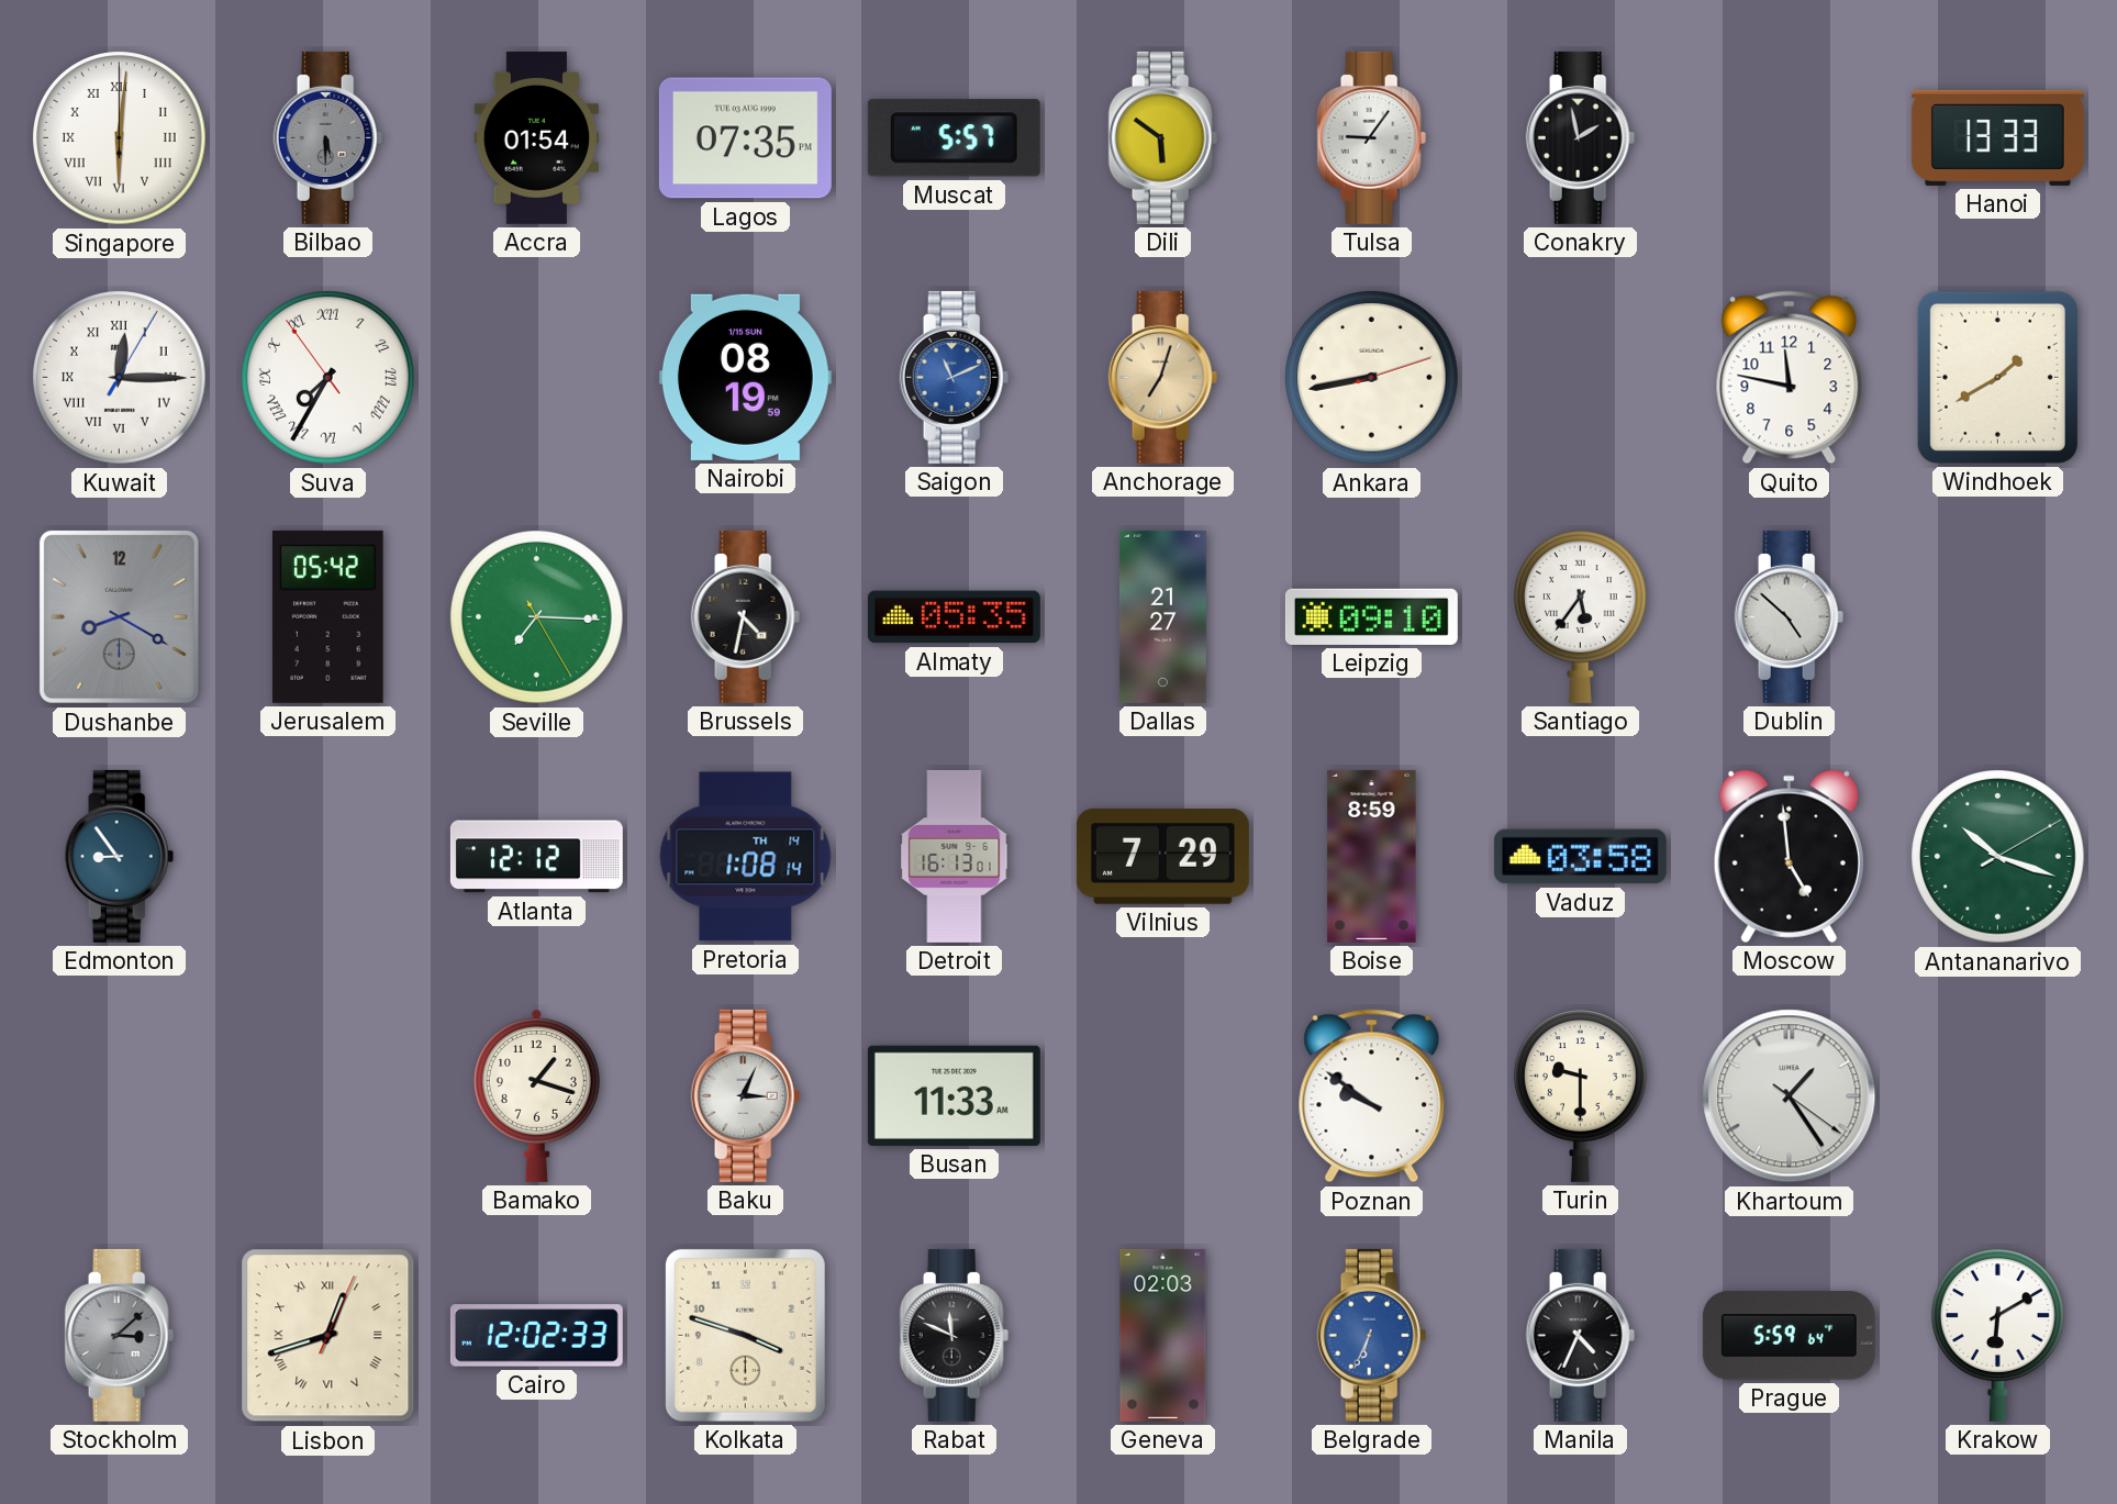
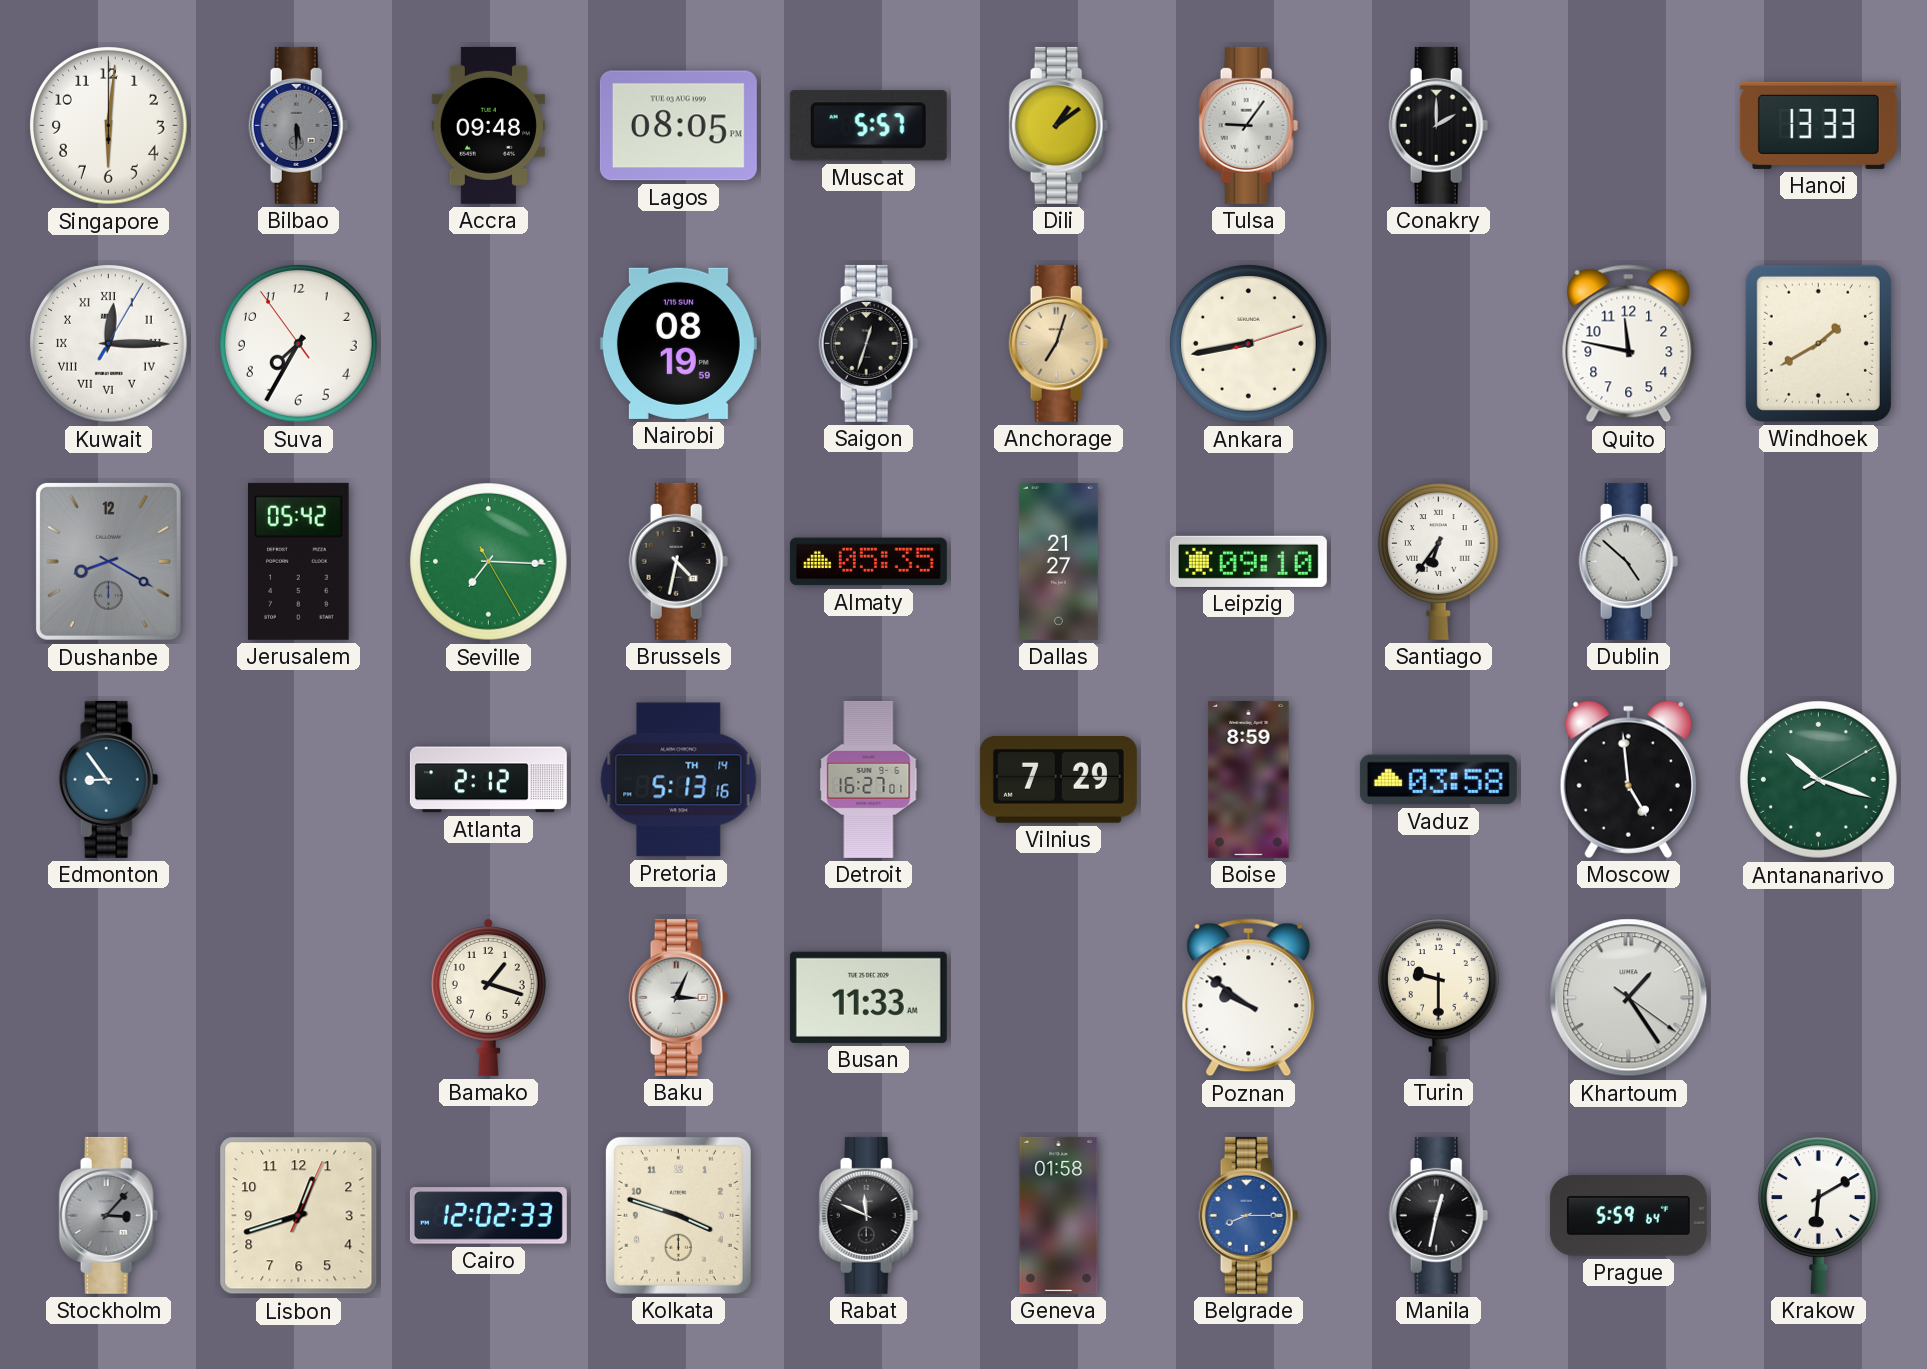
Singapore numerals: Roman -> Arabic (109, 126)
Accra: 01:54 -> 09:48 (488, 125)
Lagos: 07:35 -> 08:05 (678, 126)
Dili: 5:51 -> 1:09 (1059, 125)
Conakry: 1:58 -> 2:00 (1439, 125)
Suva numerals: Roman -> Arabic (299, 344)
Saigon: 11:11 -> 12:33 (869, 343)
Saigon dial: blue -> black (869, 343)
Santiago: 5:36 -> 6:36 (1438, 561)
Atlanta: 12:12 -> 2:12 (488, 780)
Pretoria: 1:08 -> 5:13 (679, 780)
Detroit: 16:13 -> 16:27 (869, 779)
Stockholm: 3:08 -> 3:07 (109, 1215)
Lisbon numerals: Roman -> Arabic (299, 1216)
Geneva: 02:03 -> 01:58 (1059, 1215)
Belgrade: 6:34 -> 8:15 (1249, 1215)
Manila: 4:34 -> 12:32 (1439, 1215)
